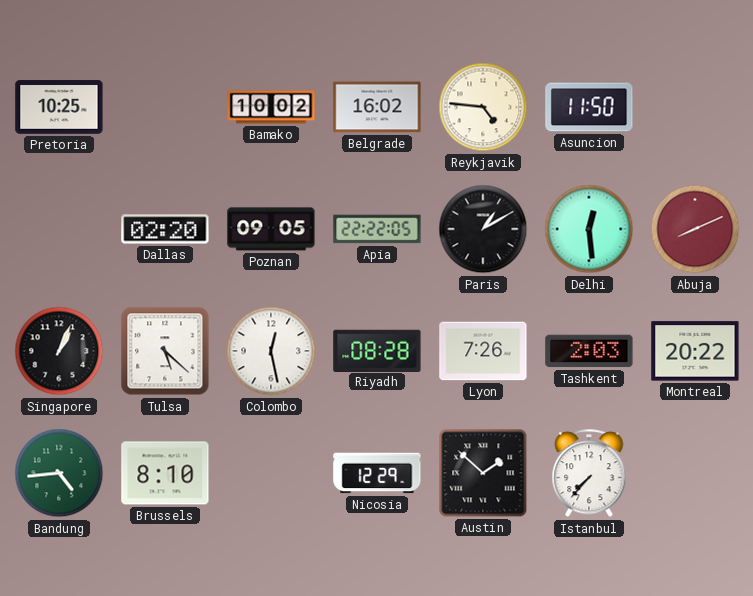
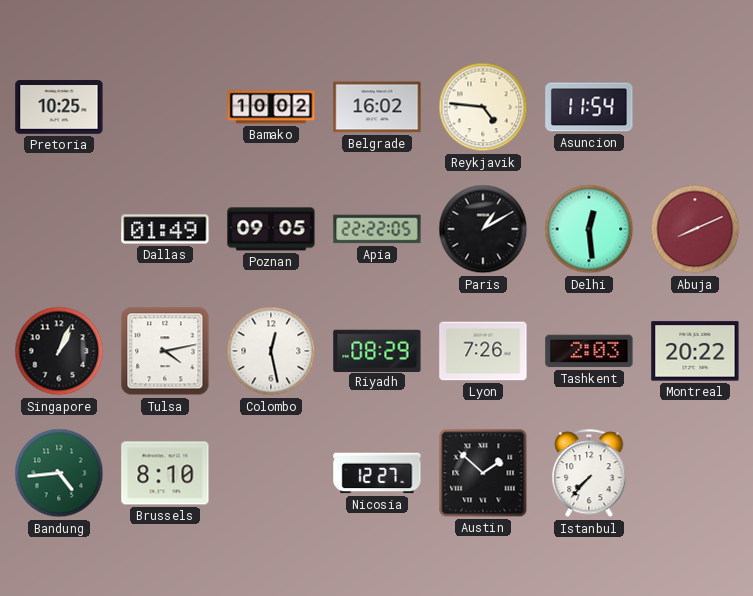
Asuncion: 11:50 -> 11:54 (589, 107)
Dallas: 02:20 -> 01:49 (165, 229)
Tulsa: 5:22 -> 4:13 (165, 351)
Riyadh: 08:28 -> 08:29 (377, 350)
Nicosia: 12:29 -> 12:27 (377, 473)
